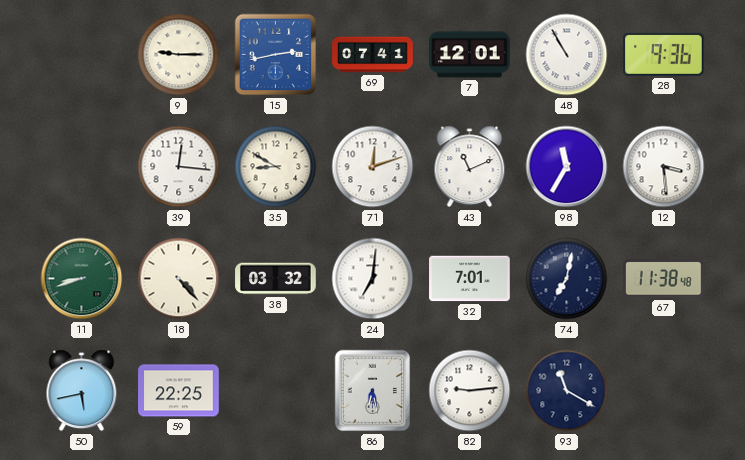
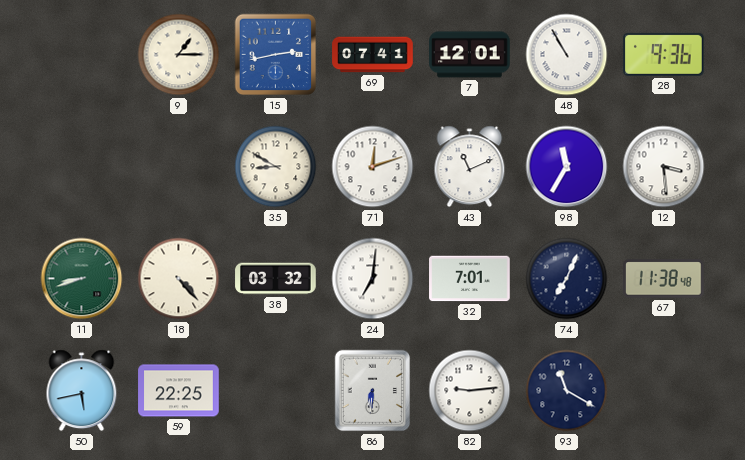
9: 9:15 -> 1:15 (179, 55)
39: 12:16 -> none (179, 167)
74: 7:02 -> 7:04 (567, 279)
86: 6:28 -> 6:31 (373, 391)
